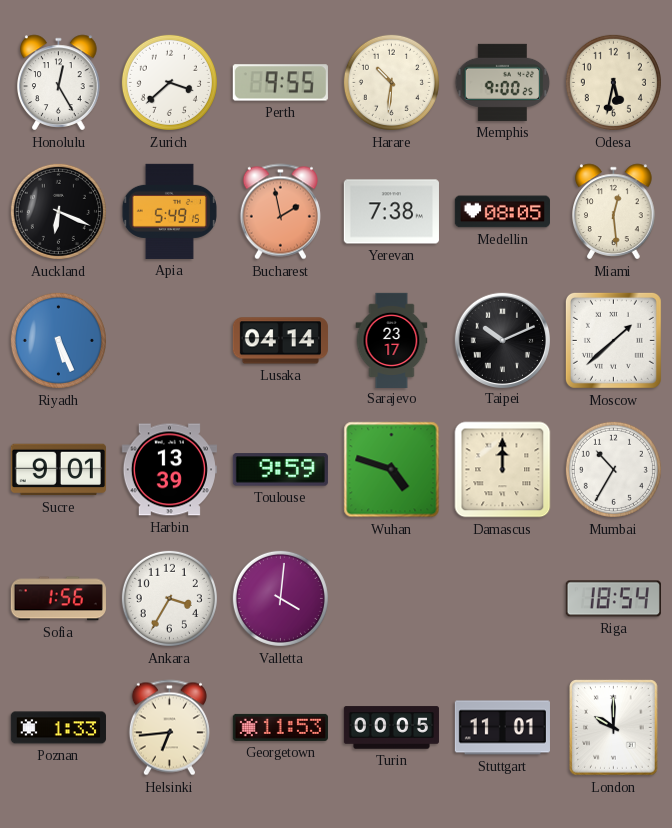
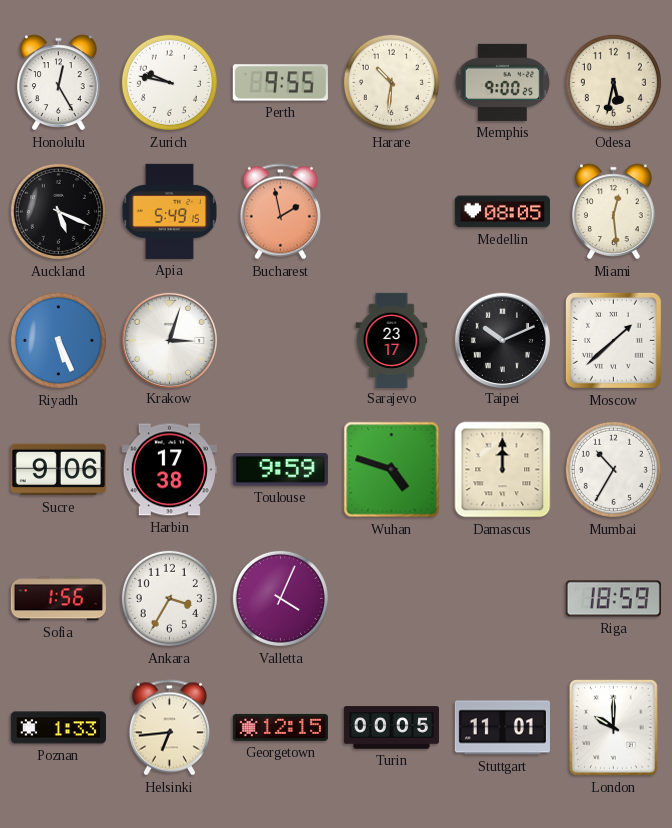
Zurich: 3:38 -> 9:47 (169, 82)
Auckland: 6:19 -> 5:19 (58, 211)
Yerevan: 7:38 -> none (391, 212)
Krakow: none -> 3:03 (169, 340)
Lusaka: 04:14 -> none (280, 341)
Sucre: 9:01 -> 9:06 (58, 470)
Harbin: 13:39 -> 17:38 (169, 470)
Valletta: 4:01 -> 4:04 (280, 598)
Riga: 18:54 -> 18:59 (613, 599)
Georgetown: 11:53 -> 12:15 (280, 727)
